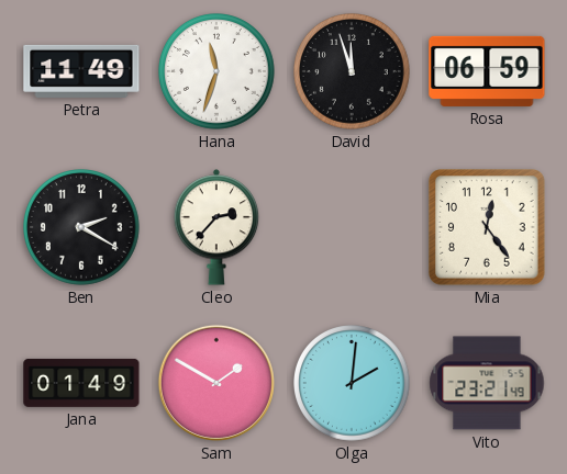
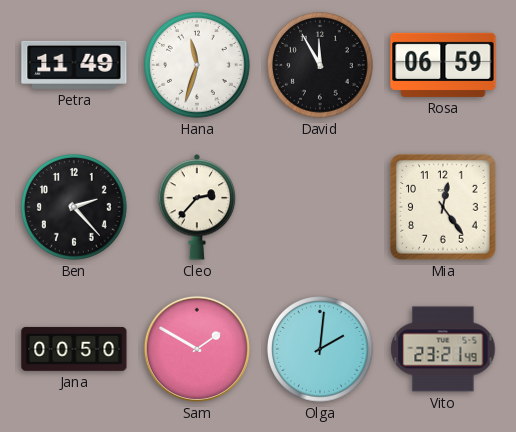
David: 11:57 -> 11:55 (321, 66)
Ben: 2:20 -> 2:23 (75, 208)
Jana: 01:49 -> 00:50 (74, 349)
